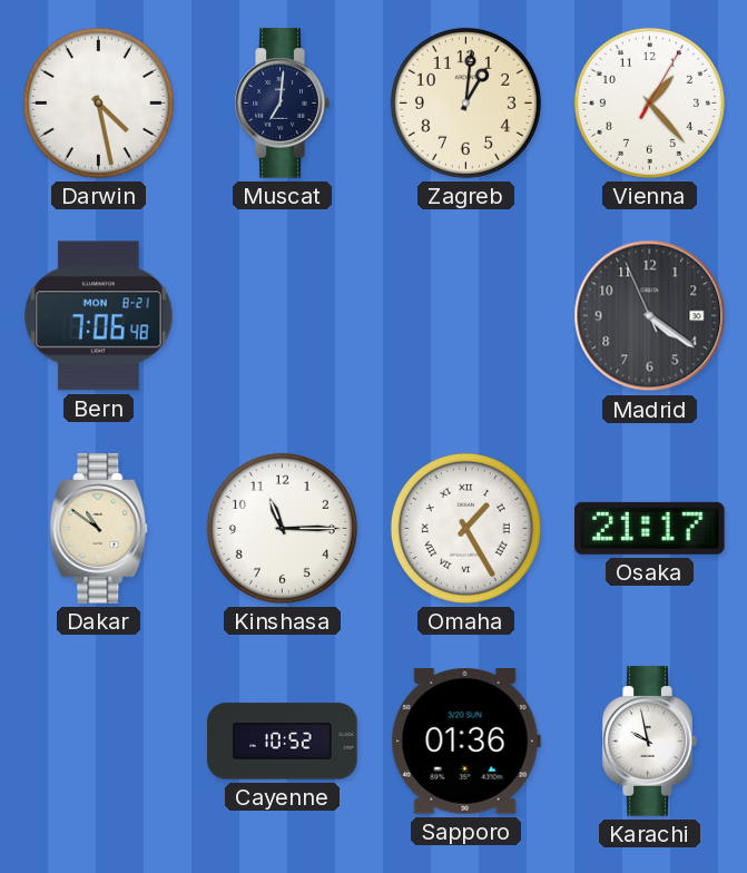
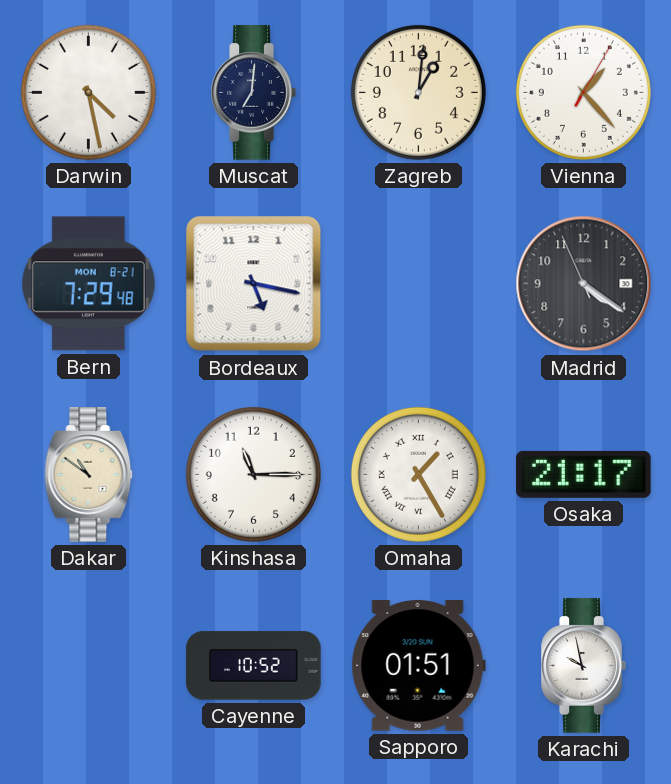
Bern: 7:06 -> 7:29 (89, 284)
Bordeaux: none -> 5:17 (254, 284)
Sapporo: 01:36 -> 01:51 (418, 666)
